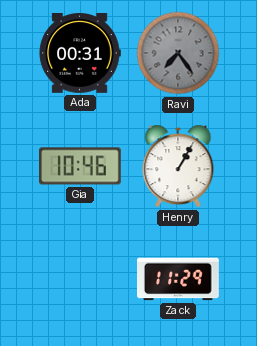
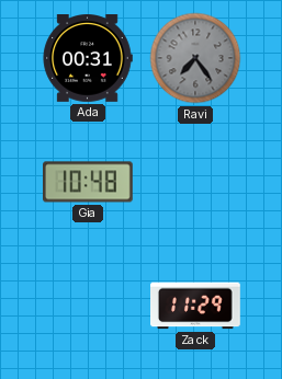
Gia: 10:46 -> 10:48 (89, 182)
Henry: 1:05 -> none (178, 166)
